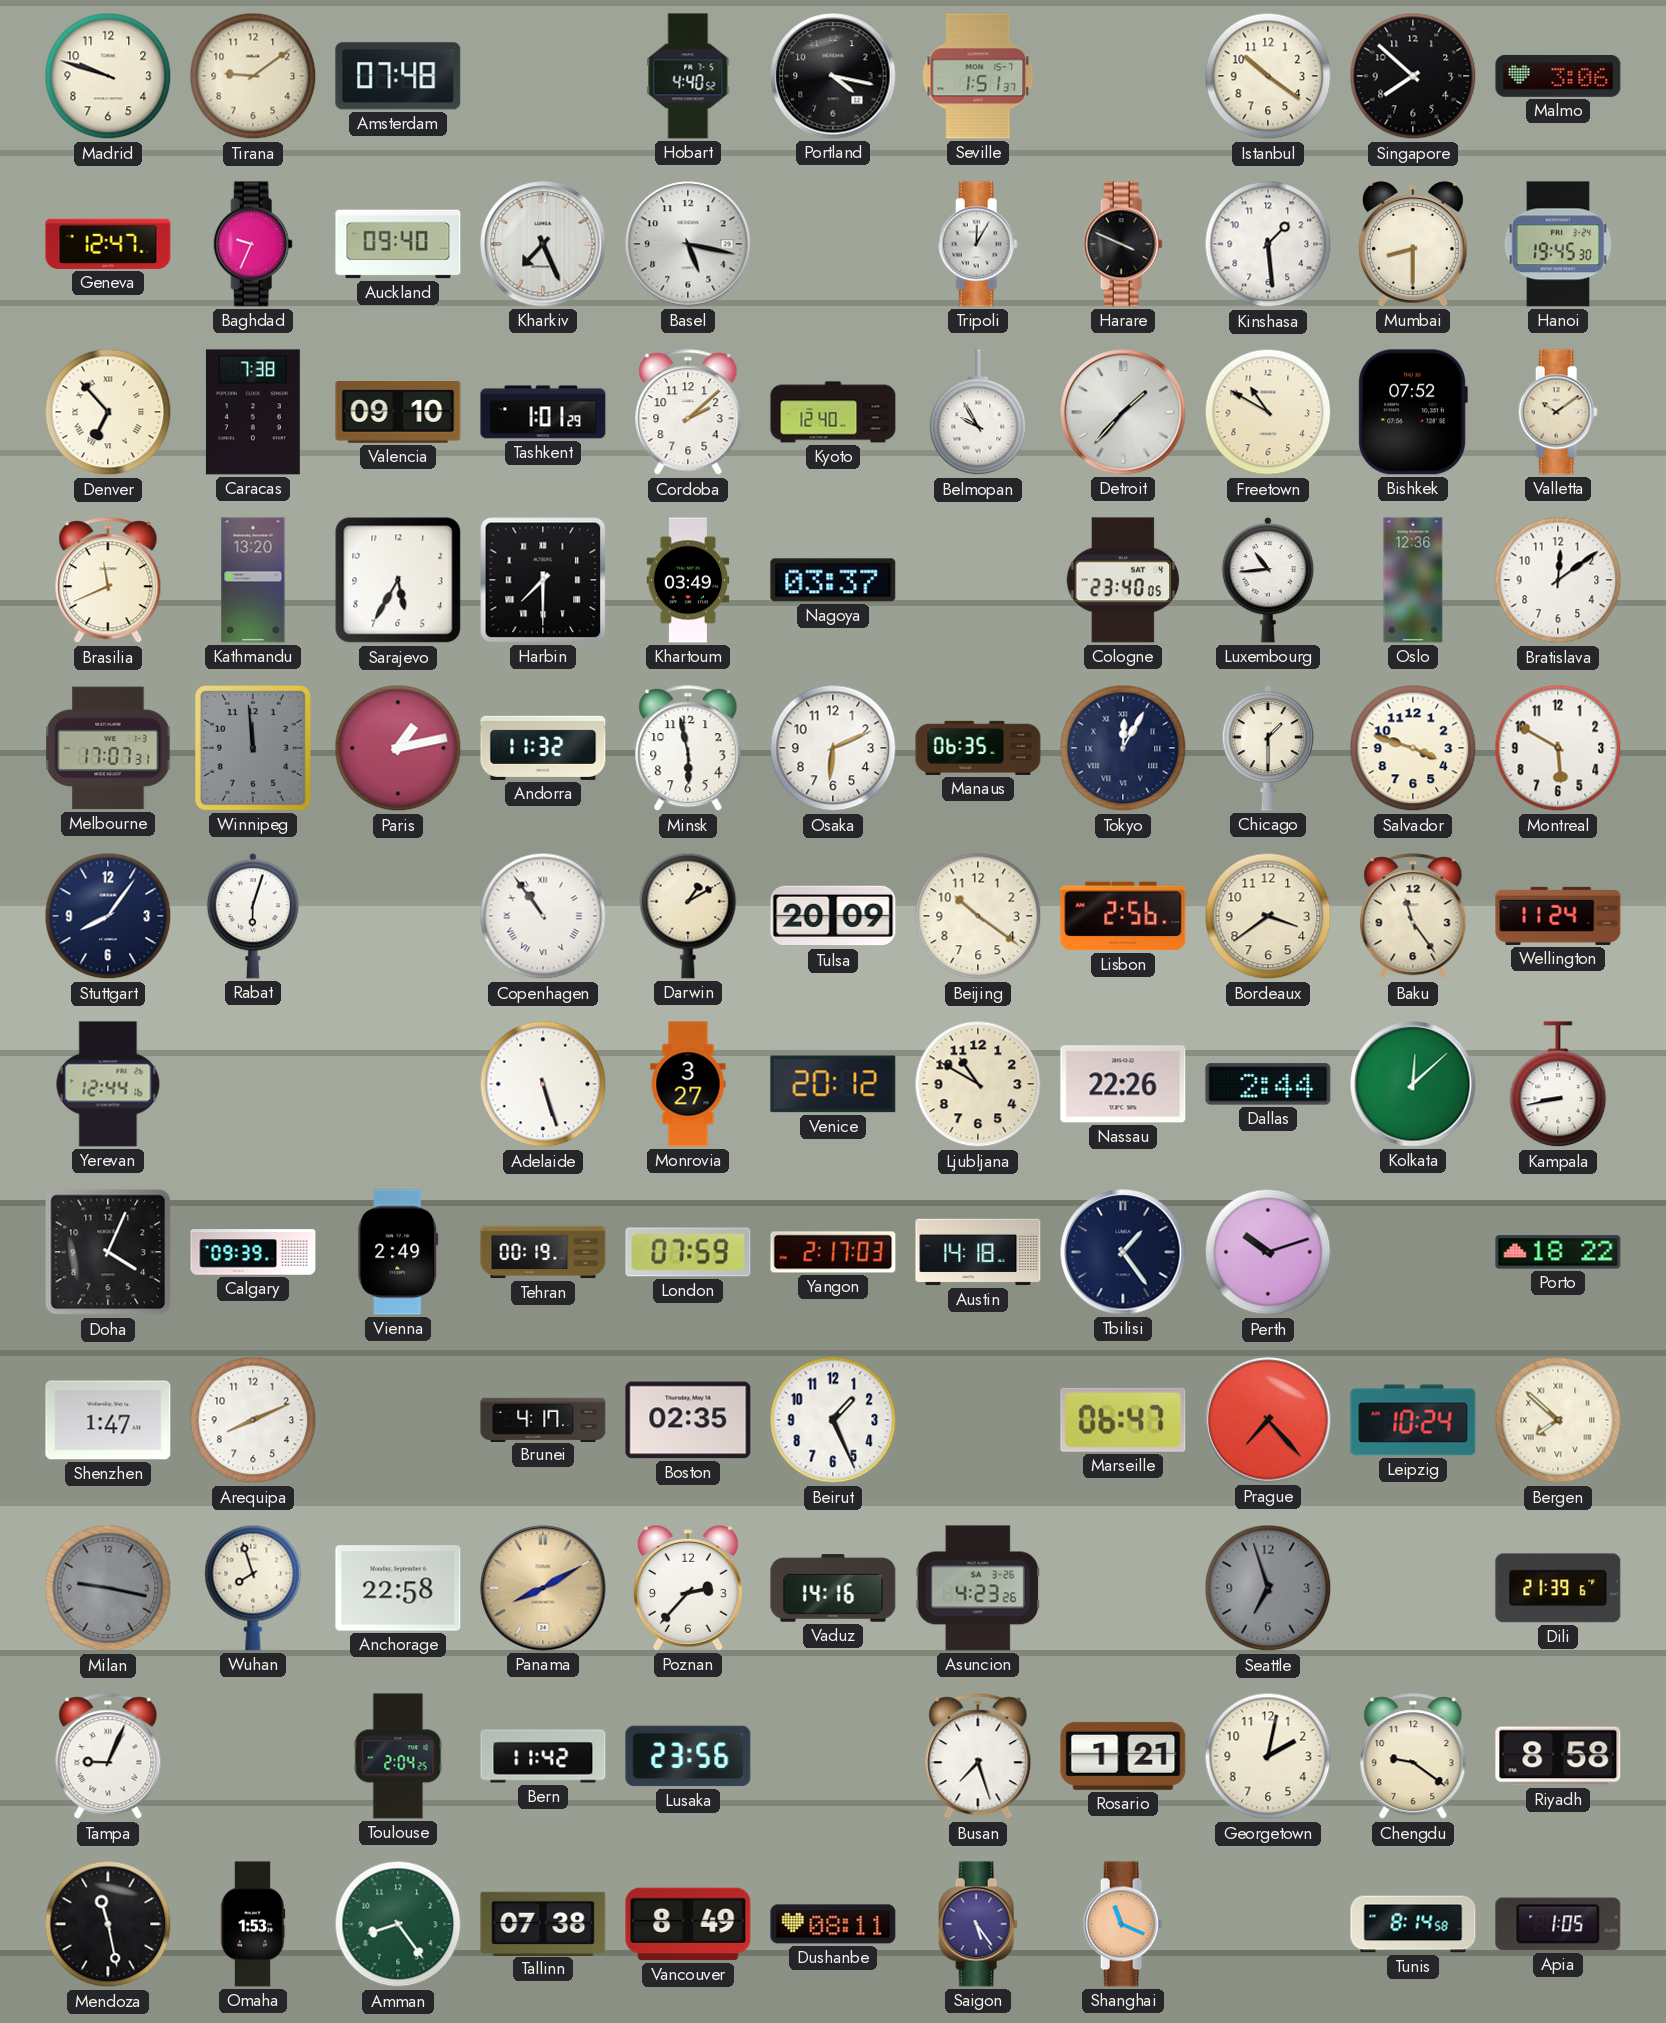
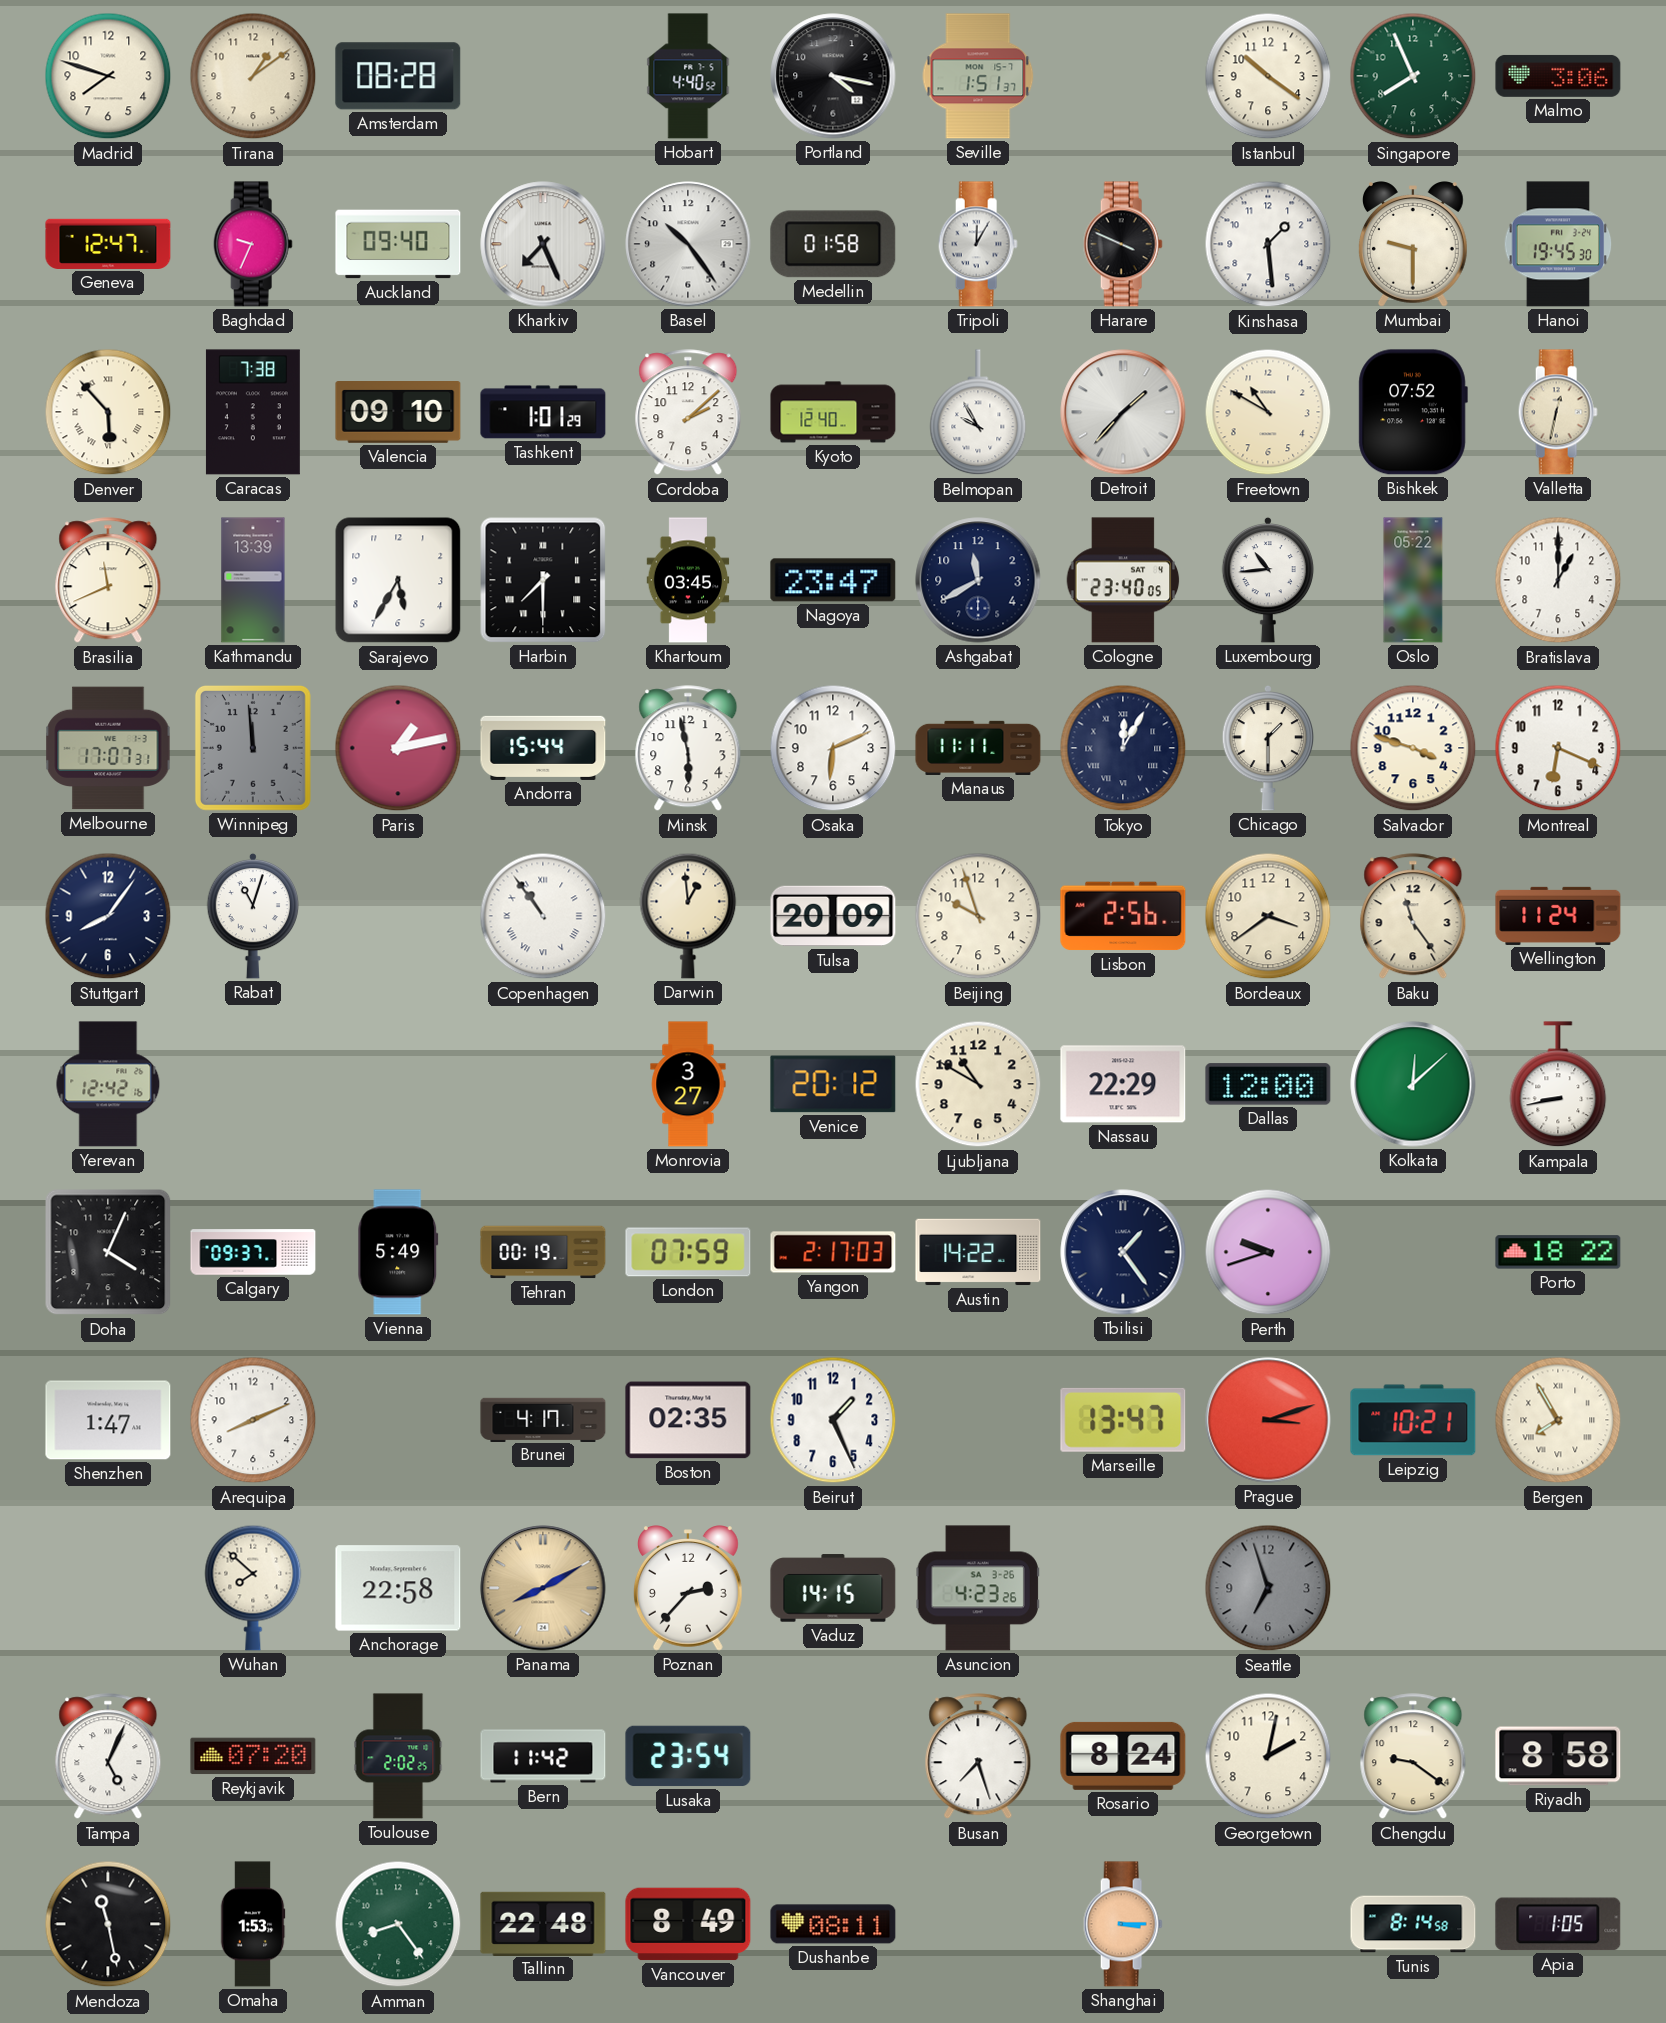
Madrid: 9:48 -> 7:48 (108, 76)
Tirana: 9:09 -> 1:09 (253, 76)
Amsterdam: 07:48 -> 08:28 (398, 76)
Singapore: 7:52 -> 7:56 (1413, 76)
Singapore dial: black -> green (1413, 76)
Basel: 5:17 -> 10:24 (688, 244)
Medellin: none -> 01:58 (833, 244)
Mumbai: 8:30 -> 9:30 (1414, 244)
Denver: 6:53 -> 5:53 (108, 412)
Valletta: 10:09 -> 12:32 (1558, 412)
Kathmandu: 13:20 -> 13:39 (253, 580)
Khartoum: 03:49 -> 03:45 (688, 580)
Nagoya: 03:37 -> 23:47 (833, 580)
Ashgabat: none -> 11:40 (978, 580)
Oslo: 12:36 -> 05:22 (1413, 580)
Bratislava: 12:09 -> 1:00 (1558, 580)
Andorra: 11:32 -> 15:44 (543, 748)
Manaus: 06:35 -> 11:11 (978, 748)
Montreal: 5:50 -> 6:19 (1558, 748)
Rabat: 6:03 -> 11:03 (253, 916)
Darwin: 1:10 -> 12:59 (688, 916)
Beijing: 10:21 -> 9:57 (978, 916)
Yerevan: 12:44 -> 12:42 (108, 1084)
Adelaide: 5:27 -> none (543, 1084)
Nassau: 22:26 -> 22:29 (1123, 1084)
Dallas: 2:44 -> 12:00 (1268, 1084)
Calgary: 09:39 -> 09:37 (253, 1252)
Vienna: 2:49 -> 5:49 (398, 1252)
Austin: 14:18 -> 14:22 (978, 1252)
Perth: 10:12 -> 9:42 (1268, 1252)
Marseille: 06:47 -> 13:47 (1123, 1420)
Prague: 7:23 -> 3:12 (1268, 1420)
Leipzig: 10:24 -> 10:21 (1413, 1420)
Bergen: 7:52 -> 7:55 (1558, 1420)
Milan: 9:17 -> none (108, 1588)
Wuhan: 7:57 -> 7:52 (253, 1588)
Vaduz: 14:16 -> 14:15 (833, 1588)
Dili: 21:39 -> none (1558, 1588)
Tampa: 9:04 -> 5:04 (108, 1757)
Reykjavik: none -> 07:20 (253, 1756)
Toulouse: 2:04 -> 2:02 (398, 1756)
Lusaka: 23:56 -> 23:54 (688, 1756)
Rosario: 1:21 -> 8:24 (1123, 1756)
Tallinn: 07:38 -> 22:48 (543, 1923)
Saigon: 5:24 -> none (978, 1924)
Shanghai: 11:19 -> 3:15 (1123, 1924)
